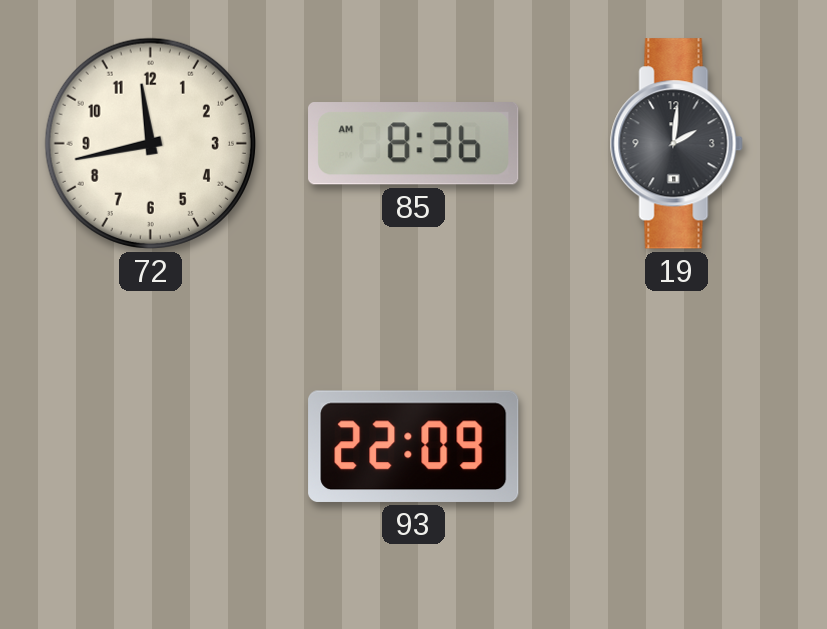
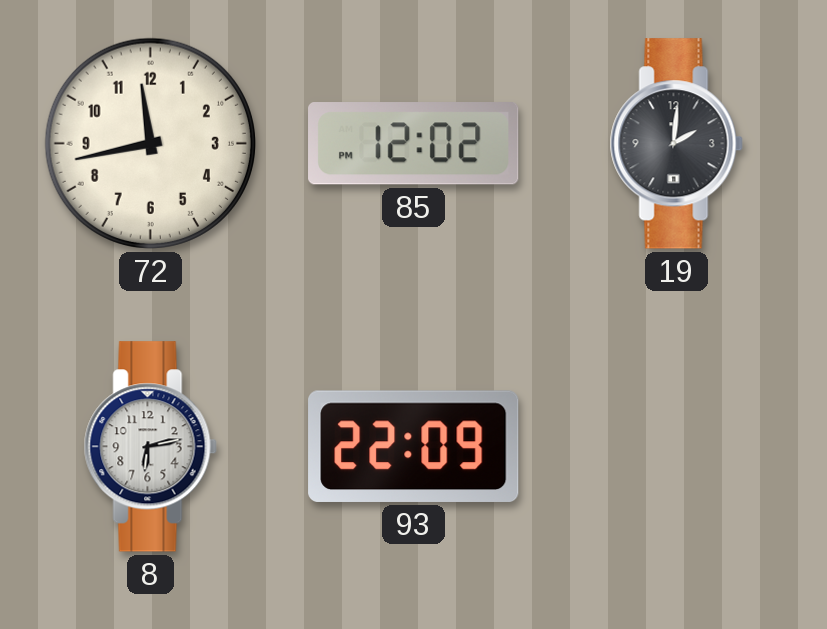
85: 8:36 -> 12:02 (414, 144)
8: none -> 6:13 (150, 447)
